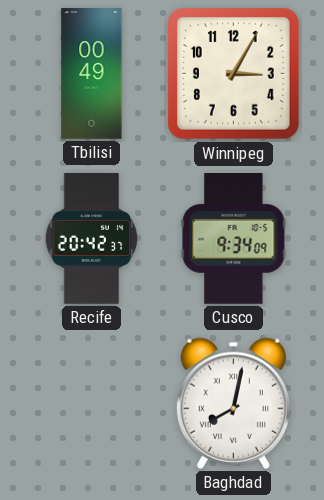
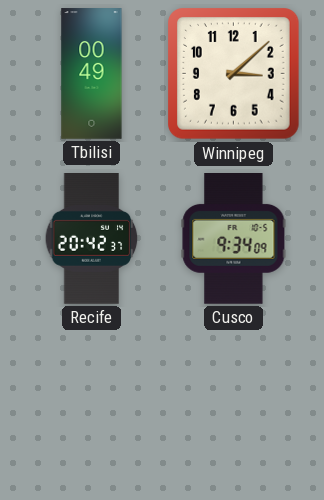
Winnipeg: 3:05 -> 3:08 (234, 74)
Baghdad: 8:02 -> none (233, 403)
